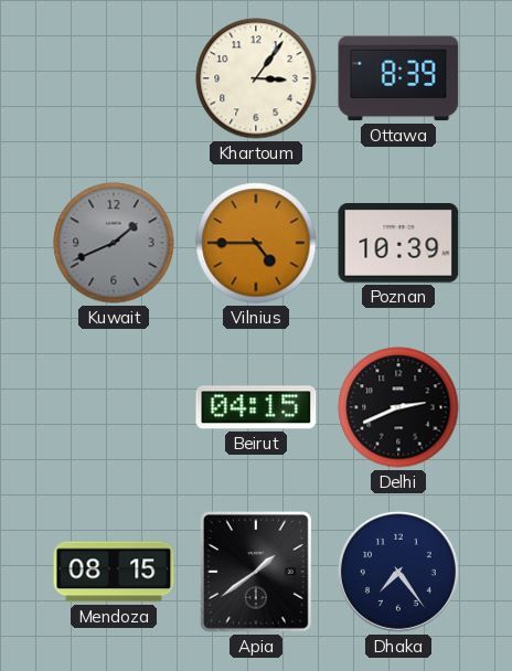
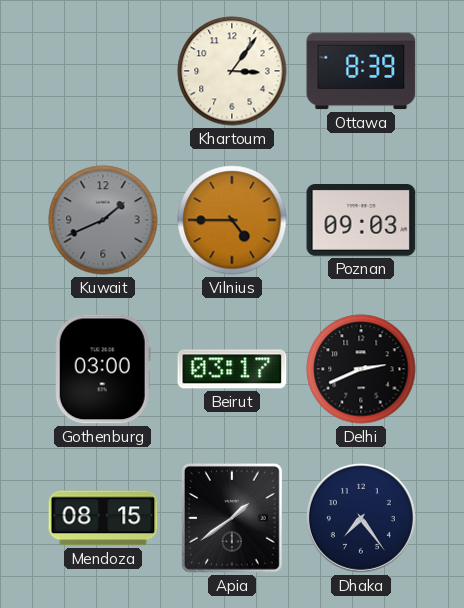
Poznan: 10:39 -> 09:03 (361, 221)
Gothenburg: none -> 03:00 (103, 369)
Beirut: 04:15 -> 03:17 (232, 369)
